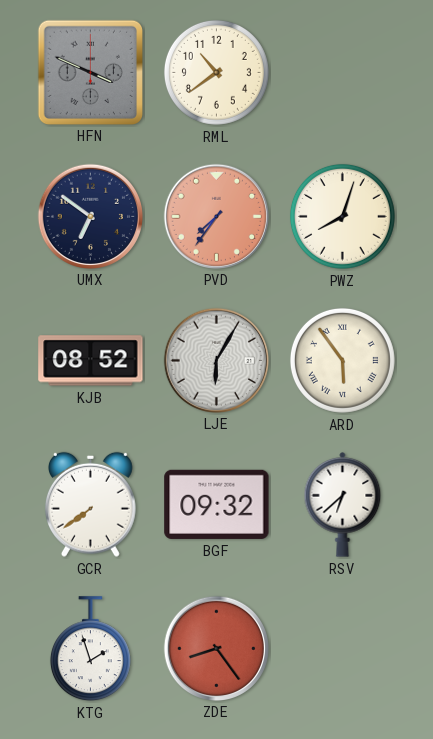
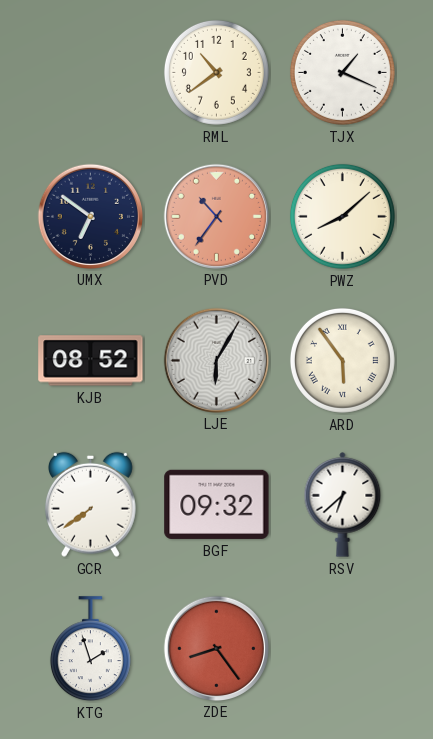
HFN: 3:49 -> none (90, 72)
TJX: none -> 1:19 (342, 72)
PVD: 7:36 -> 10:36 (216, 216)
PWZ: 8:03 -> 8:08 (342, 216)
